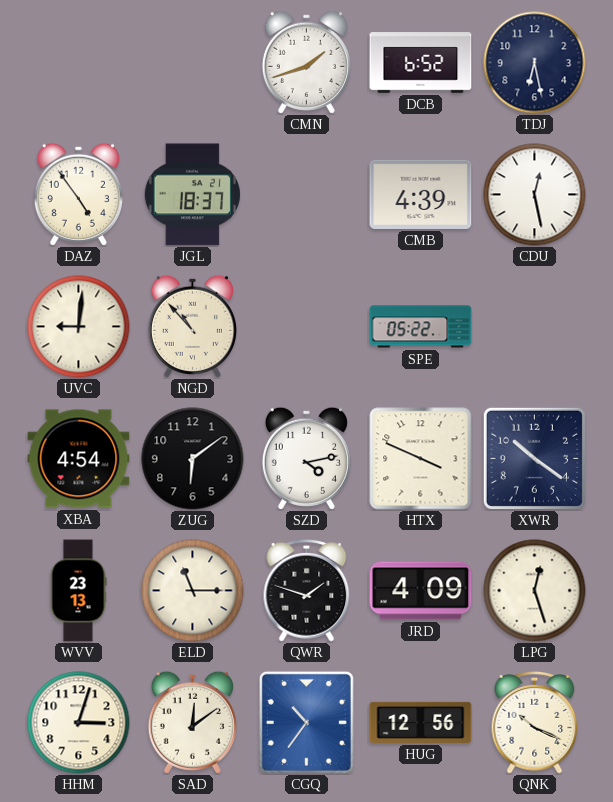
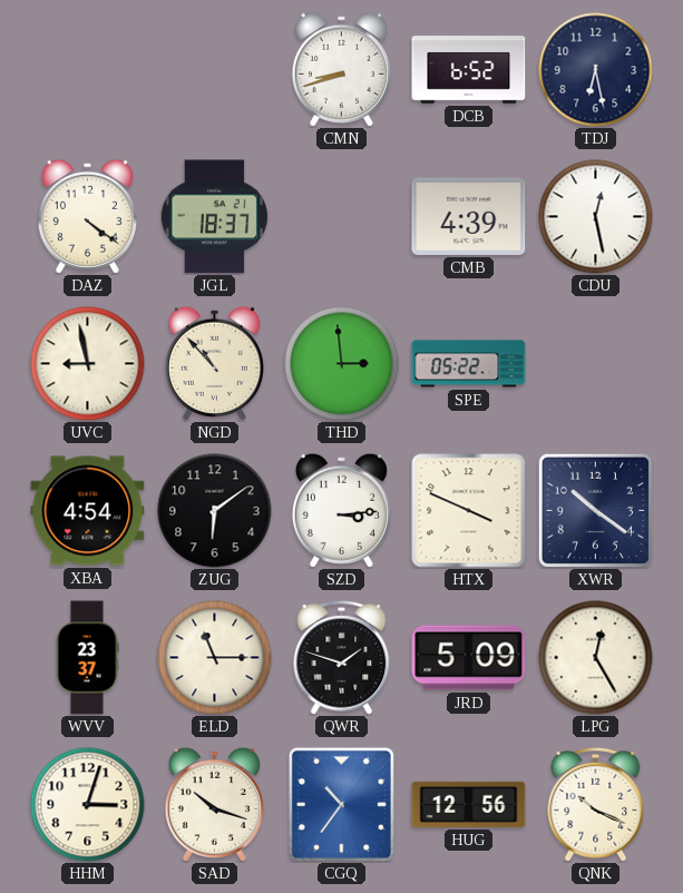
CMN: 1:42 -> 8:42 (341, 69)
DAZ: 4:54 -> 4:21 (87, 216)
UVC: 9:01 -> 8:58 (88, 364)
THD: none -> 2:59 (342, 364)
SZD: 4:13 -> 3:14 (341, 510)
WVV: 23:13 -> 23:37 (87, 658)
JRD: 4:09 -> 5:09 (469, 658)
LPG: 12:27 -> 12:25 (596, 658)
SAD: 12:09 -> 10:18 (214, 804)
